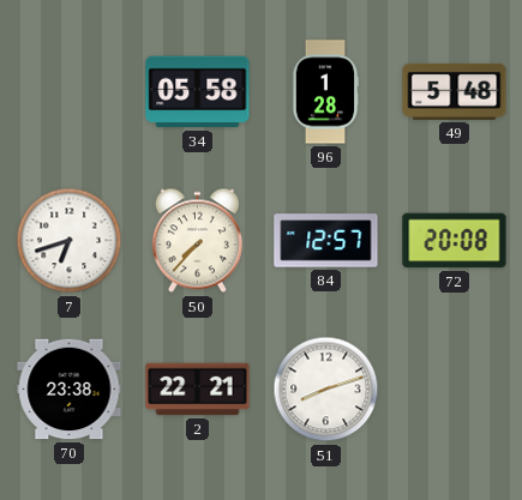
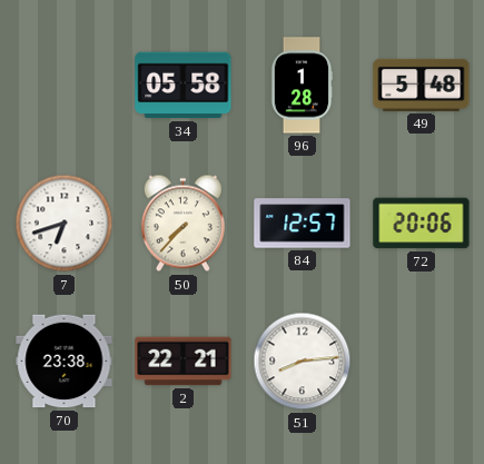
72: 20:08 -> 20:06 (422, 224)
51: 8:12 -> 8:14 (303, 362)
